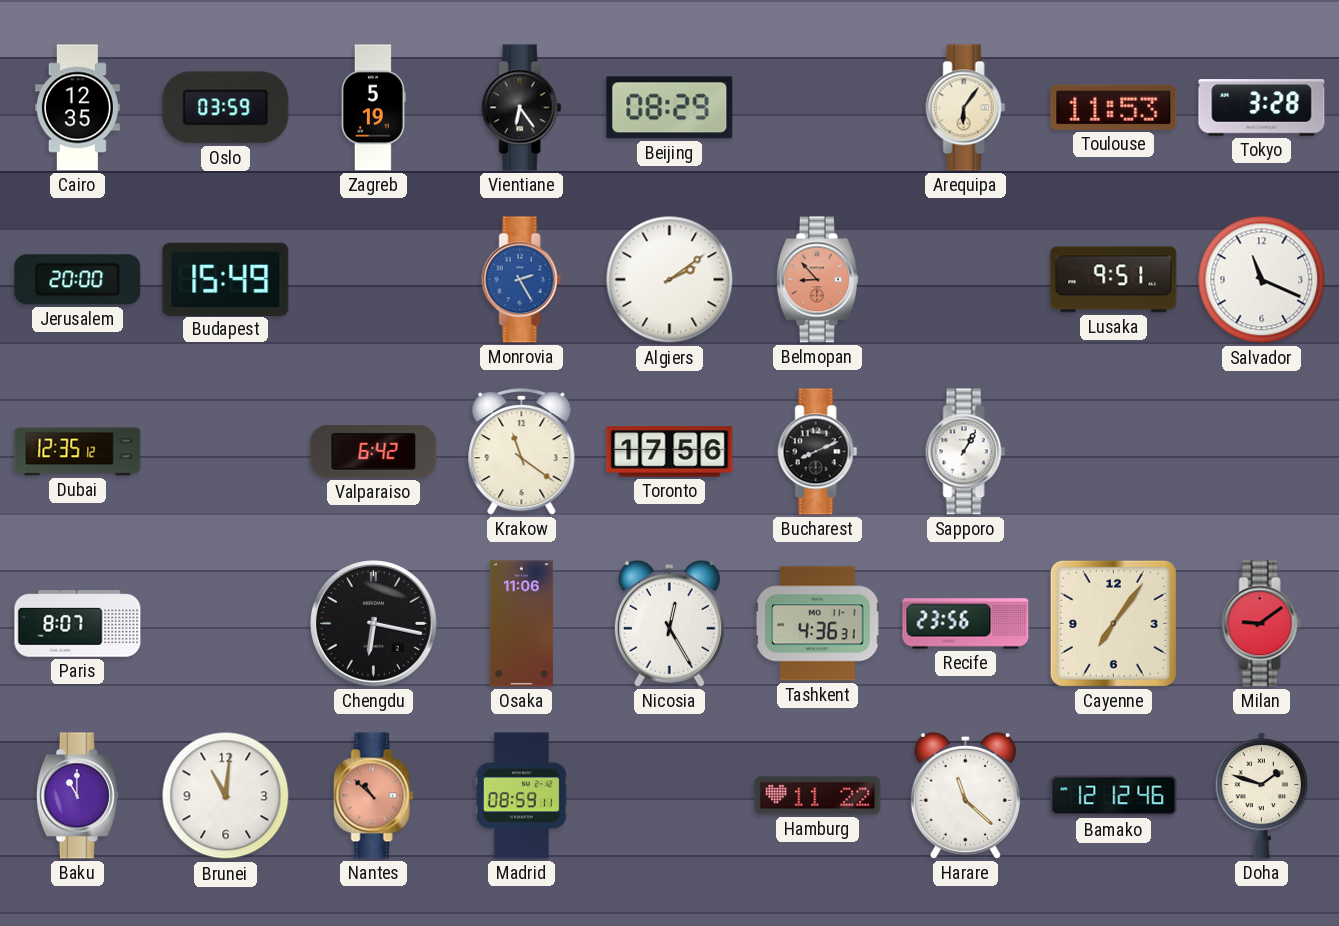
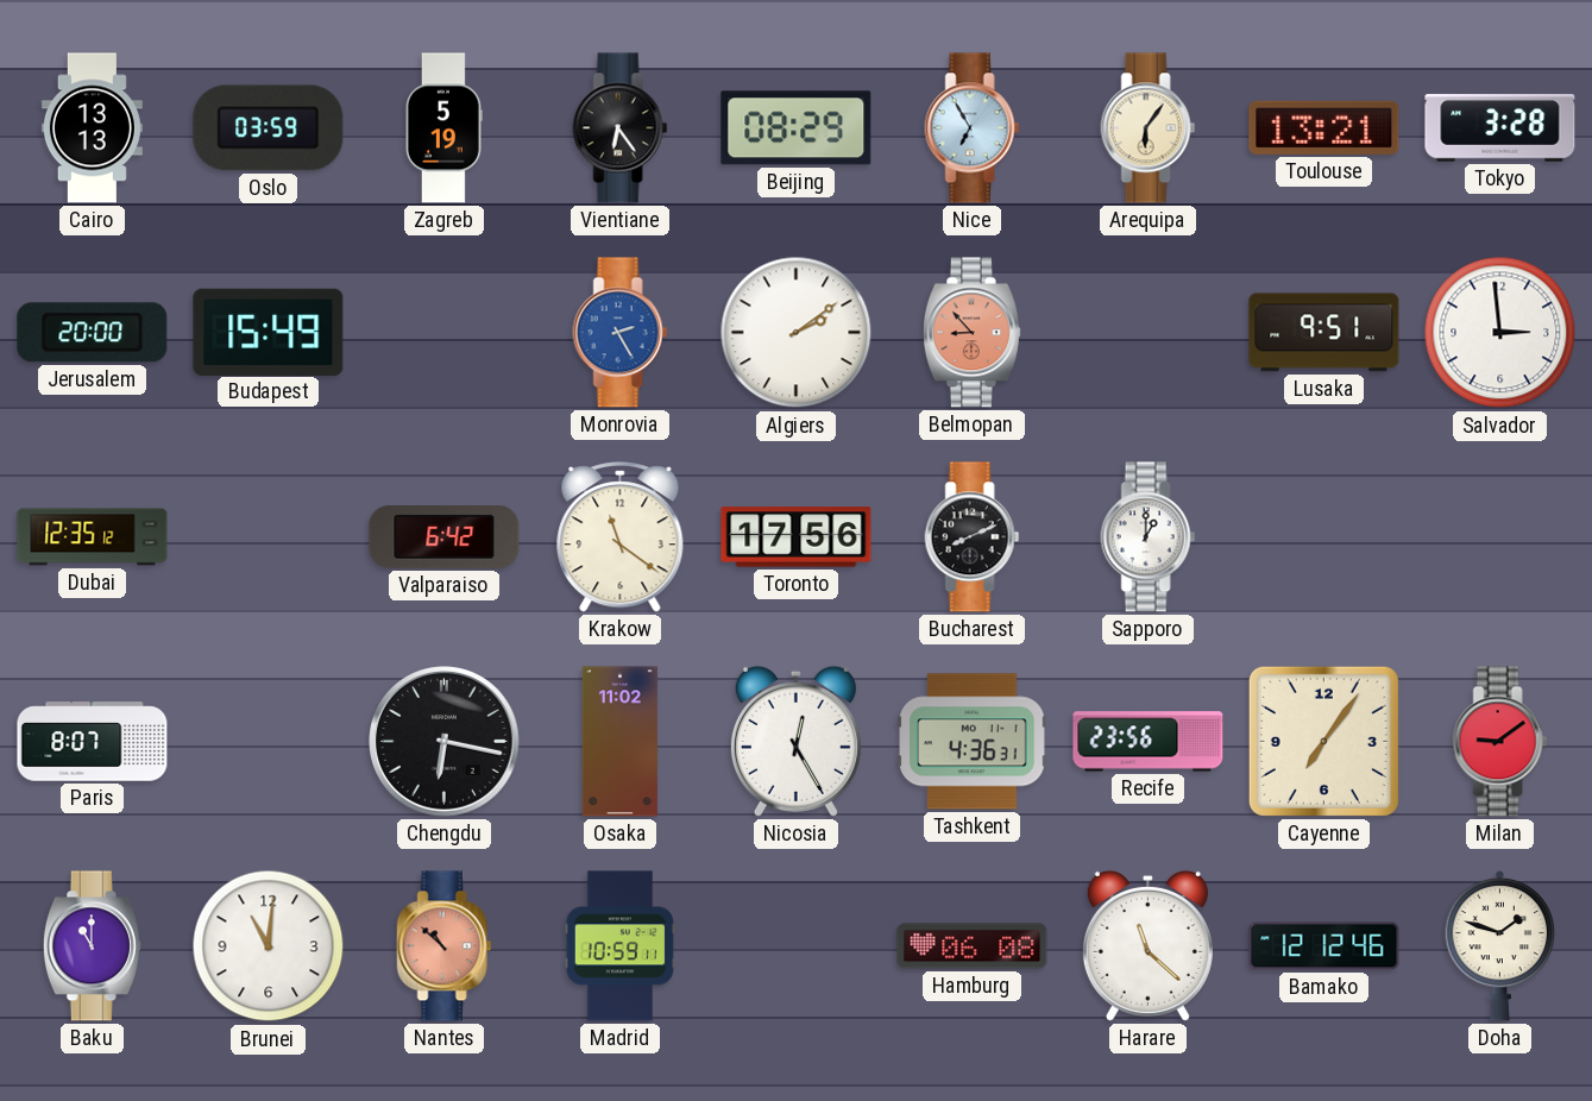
Cairo: 12:35 -> 13:13 (92, 128)
Nice: none -> 6:55 (973, 128)
Toulouse: 11:53 -> 13:21 (1324, 127)
Salvador: 11:19 -> 2:59 (1500, 333)
Sapporo: 1:05 -> 1:00 (1149, 537)
Osaka: 11:06 -> 11:02 (619, 742)
Madrid: 08:59 -> 10:59 (619, 946)
Hamburg: 11:22 -> 06:08 (973, 946)
